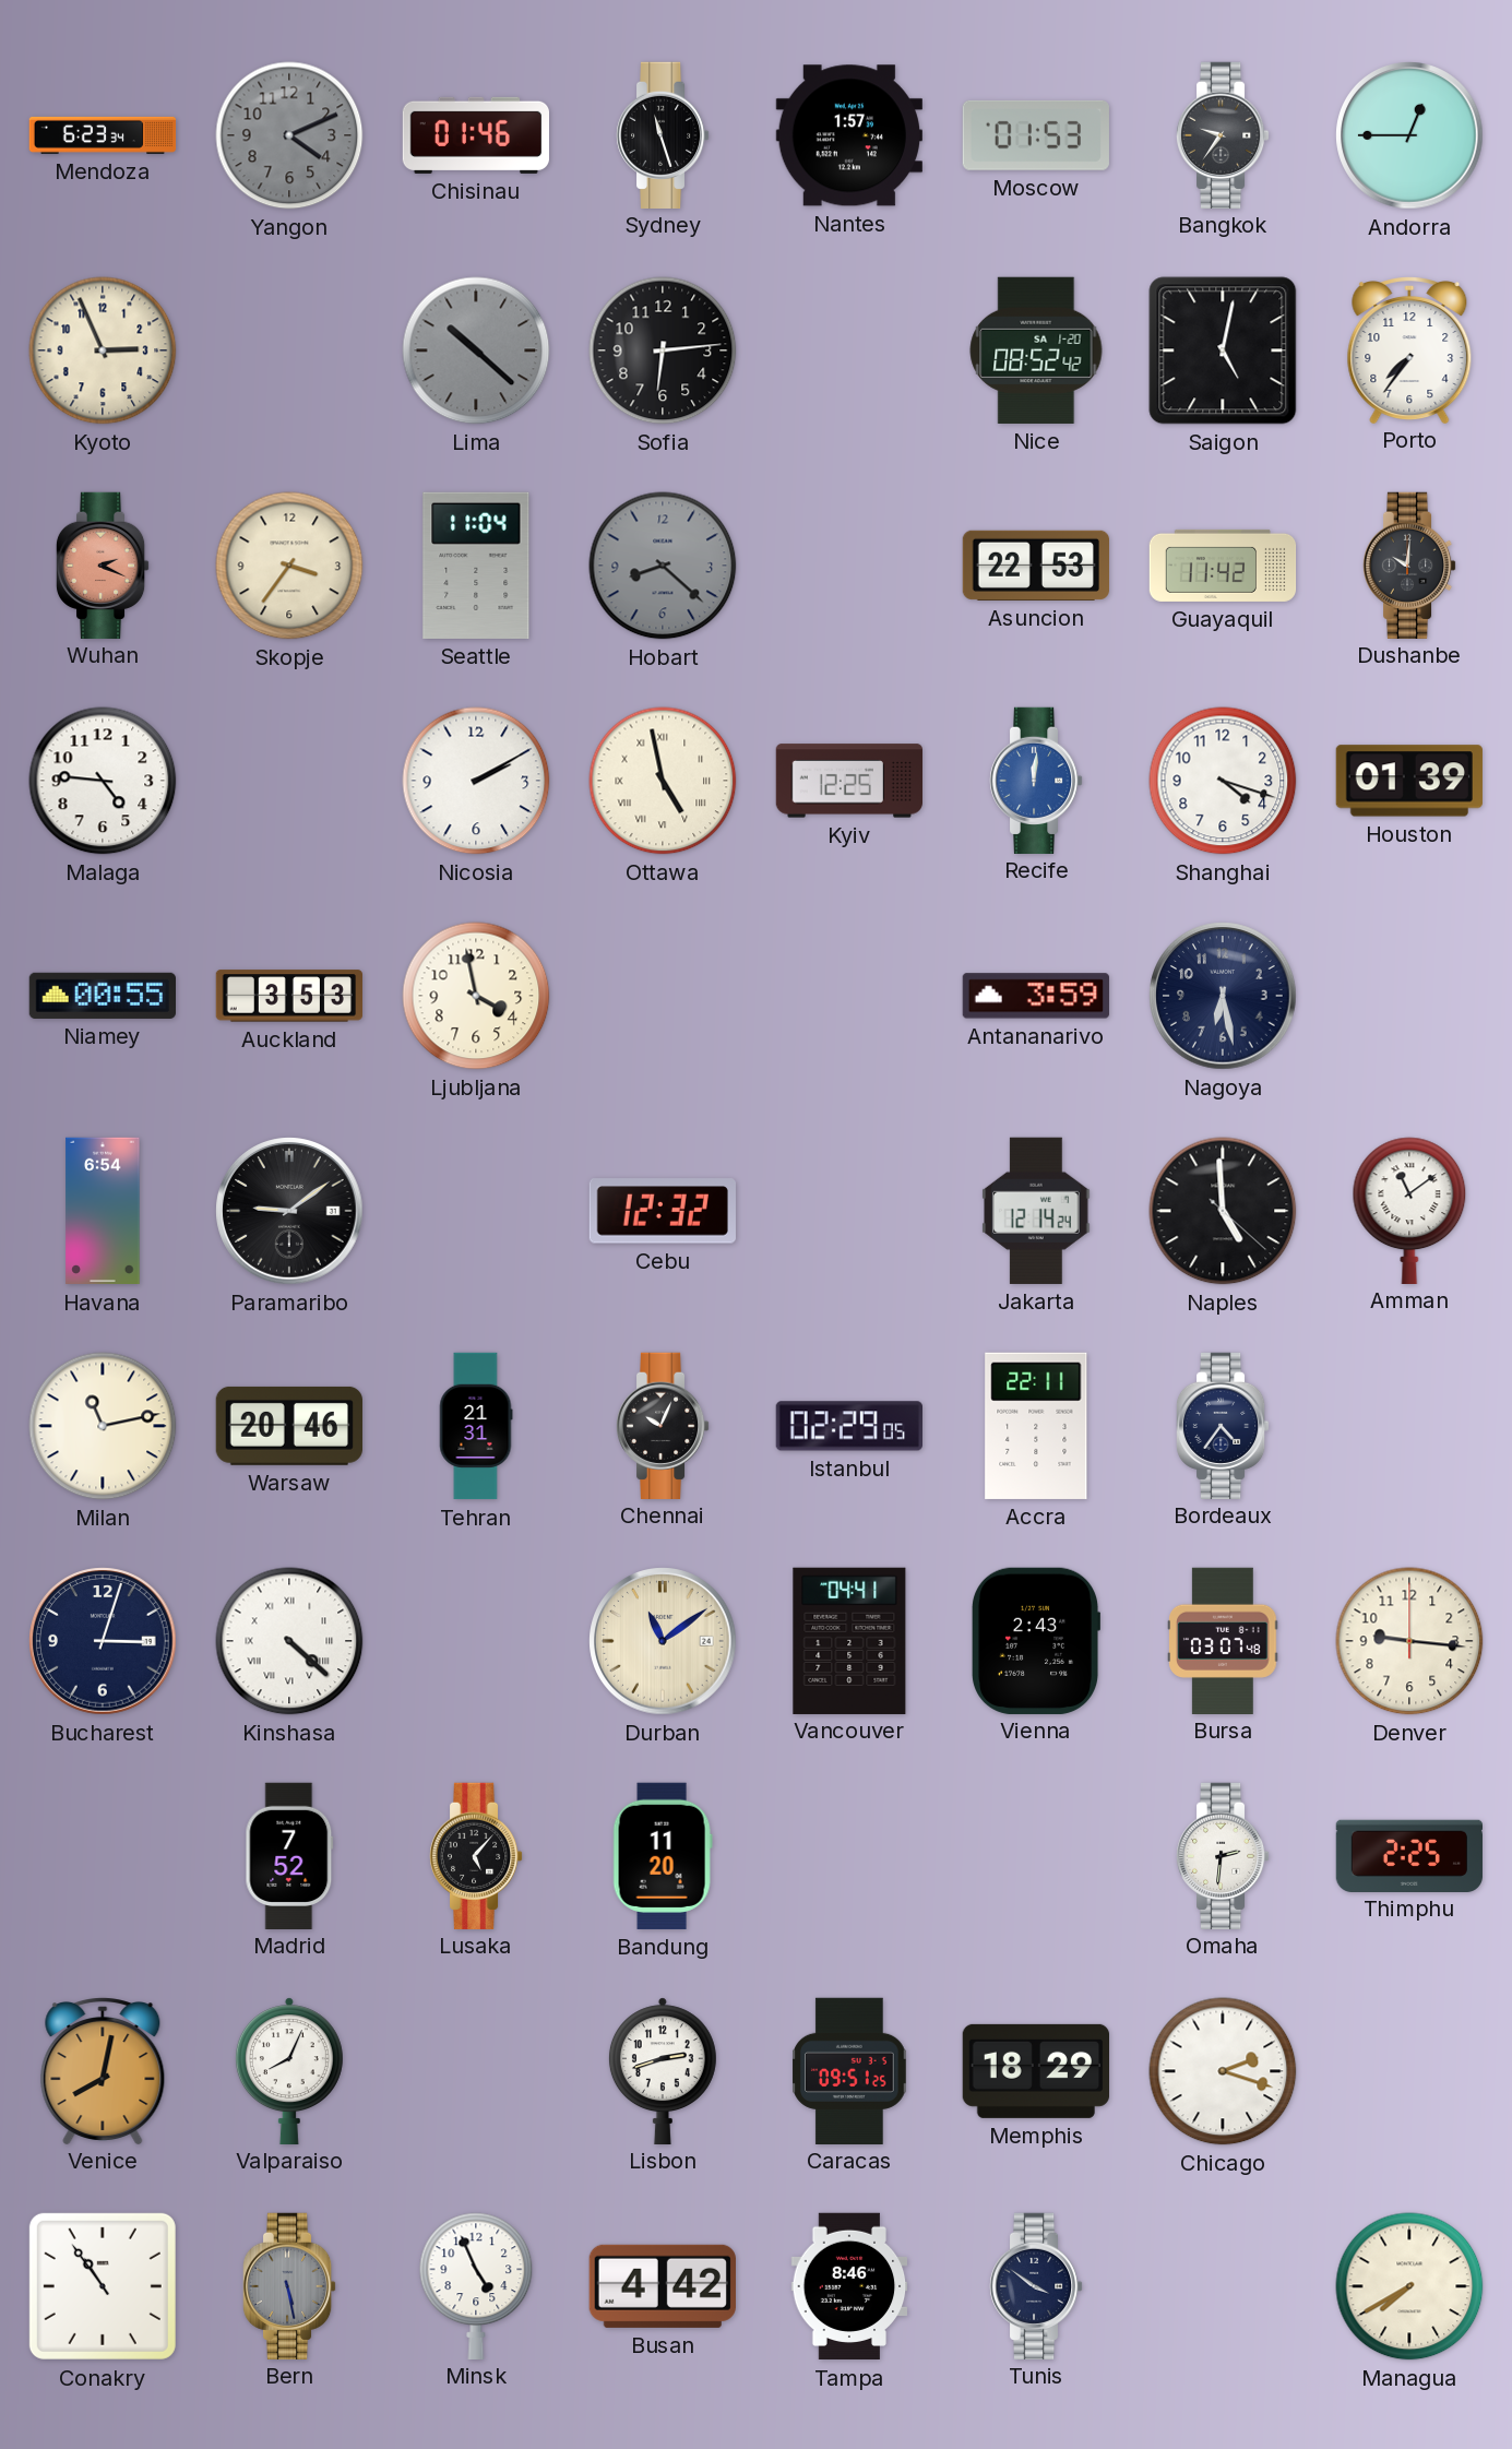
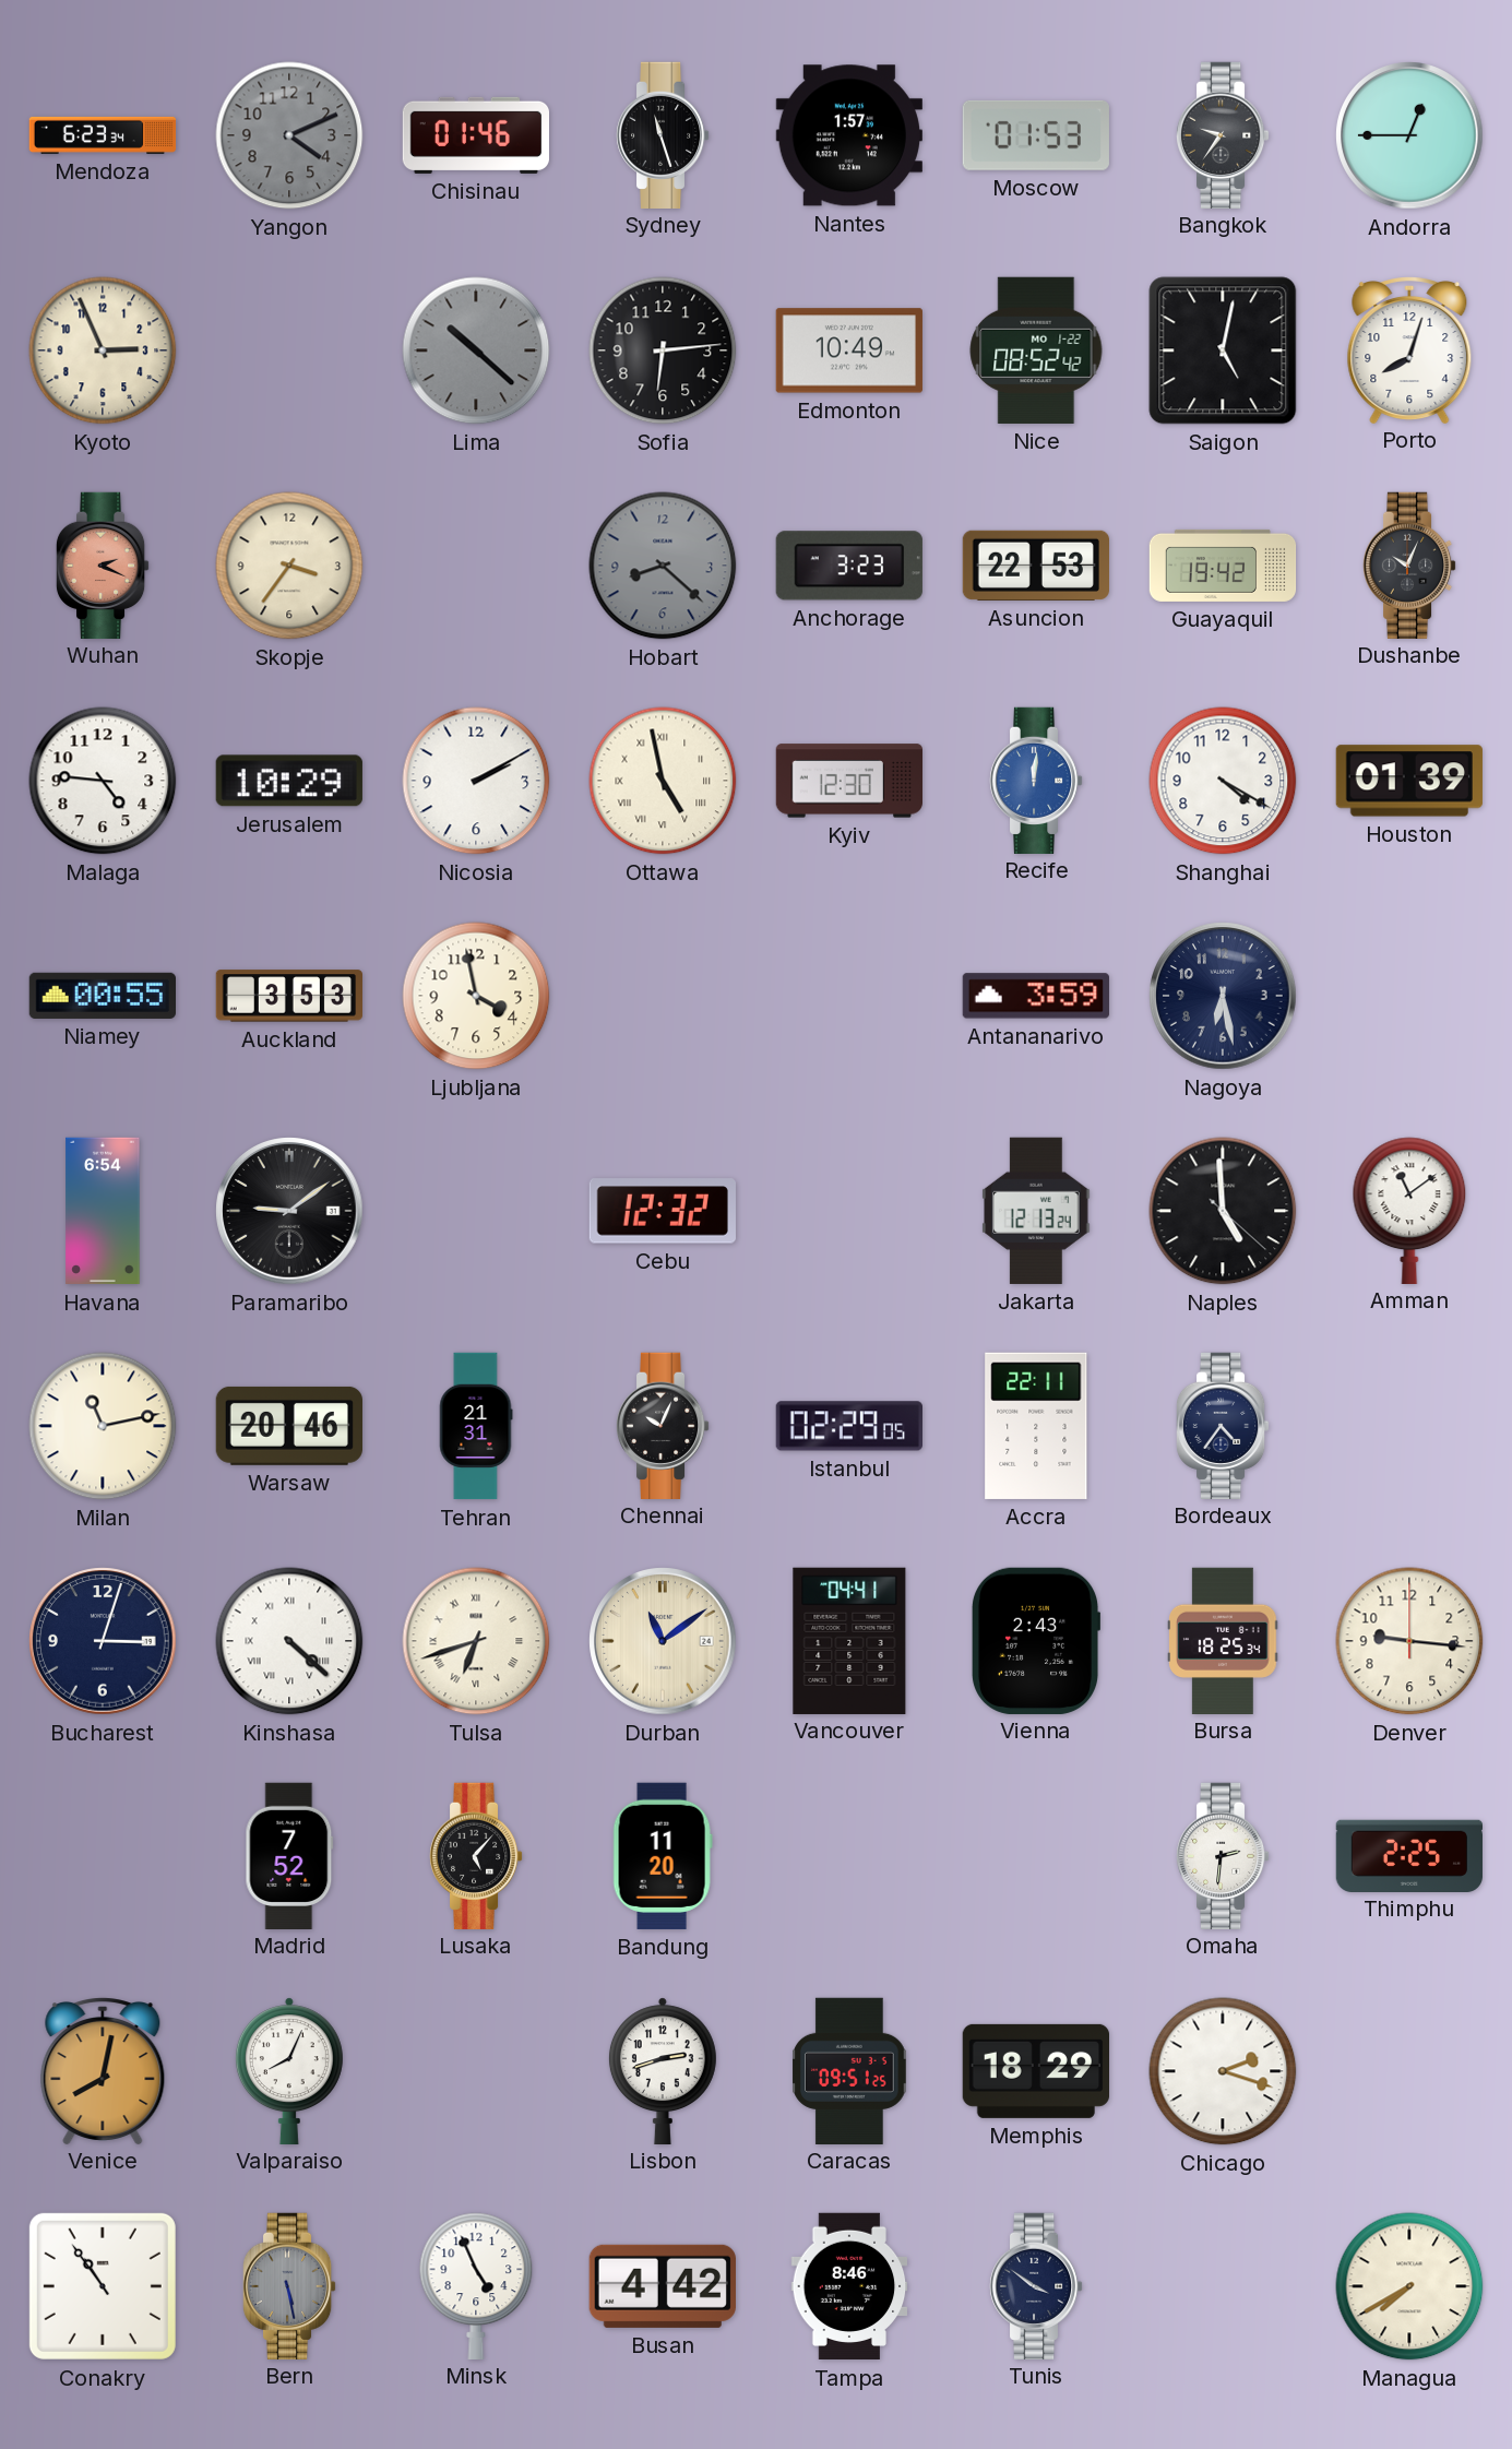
Edmonton: none -> 10:49 (849, 350)
Nice date: SA 1-20 -> MO 1-22 (1036, 350)
Porto: 7:36 -> 8:03 (1409, 350)
Seattle: 11:04 -> none (476, 566)
Anchorage: none -> 3:23 (849, 566)
Guayaquil: 11:42 -> 19:42 (1223, 566)
Dushanbe: 10:01 -> 10:04 (1409, 564)
Jerusalem: none -> 10:29 (289, 781)
Kyiv: 12:25 -> 12:30 (848, 781)
Shanghai: 4:18 -> 4:20 (1223, 781)
Jakarta: 12:14 -> 12:13 (1036, 1211)
Tulsa: none -> 6:42 (476, 1641)
Bursa: 03:07 -> 18:25 (1223, 1640)
